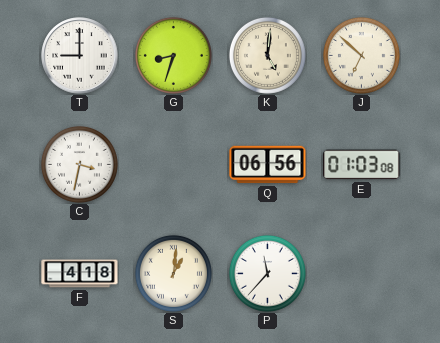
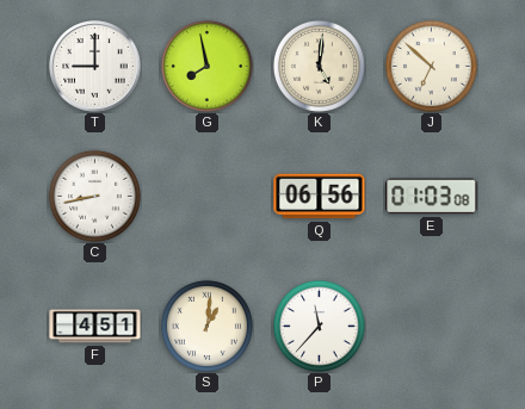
G: 8:33 -> 7:58 (206, 66)
C: 3:32 -> 8:43 (94, 196)
F: 4:18 -> 4:51 (95, 327)
